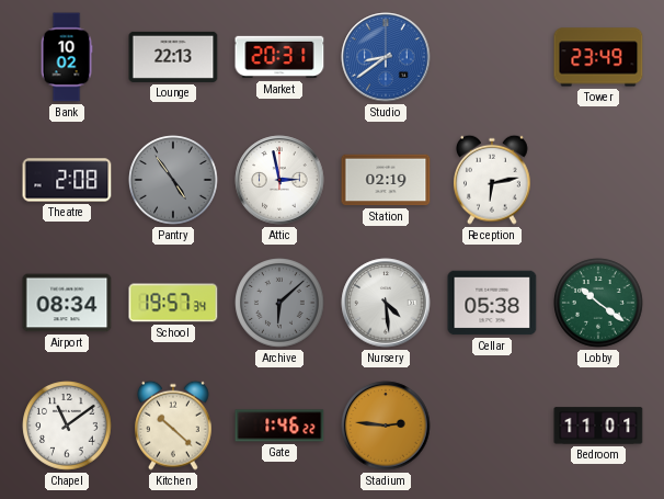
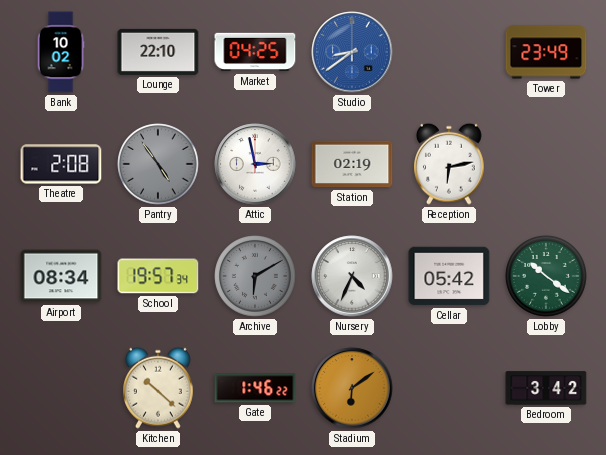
Lounge: 22:13 -> 22:10 (158, 52)
Market: 20:31 -> 04:25 (255, 52)
Archive: 6:08 -> 6:10 (255, 276)
Nursery: 4:29 -> 4:34 (352, 276)
Cellar: 05:38 -> 05:42 (449, 276)
Chapel: 11:09 -> none (67, 426)
Stadium: 2:46 -> 6:09 (352, 388)
Bedroom: 11:01 -> 3:42 (546, 388)
